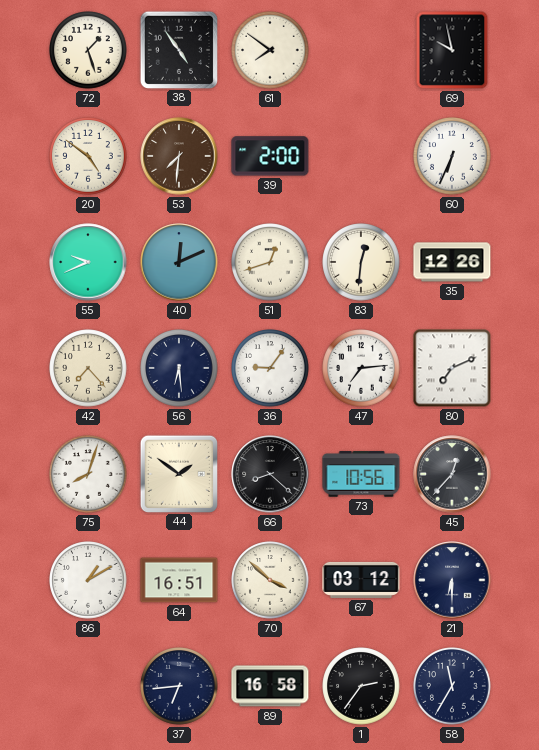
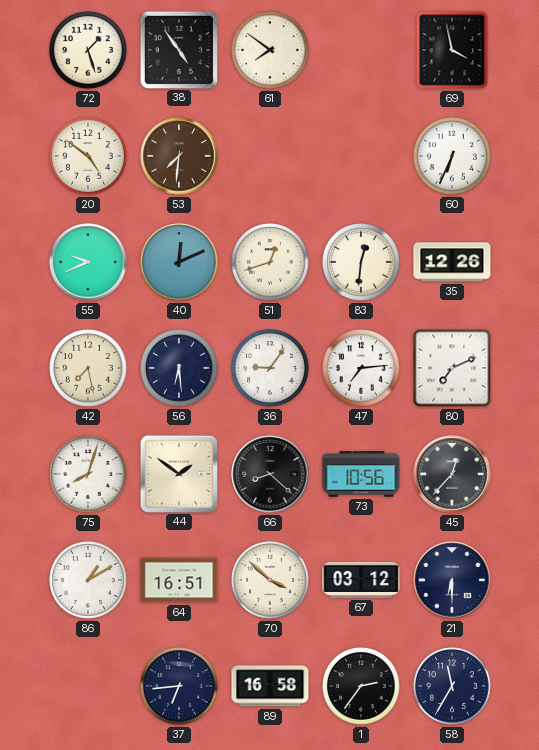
69: 9:58 -> 3:58 (452, 50)
39: 2:00 -> none (270, 156)
42: 7:23 -> 7:28 (88, 368)
